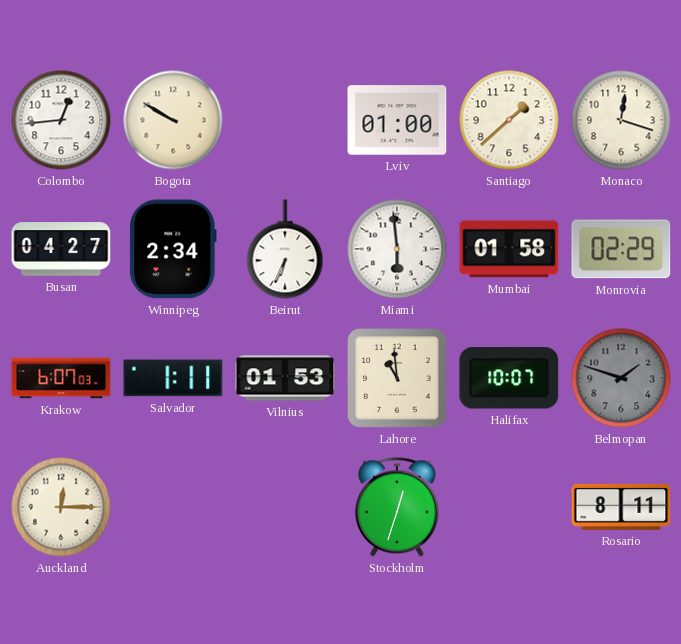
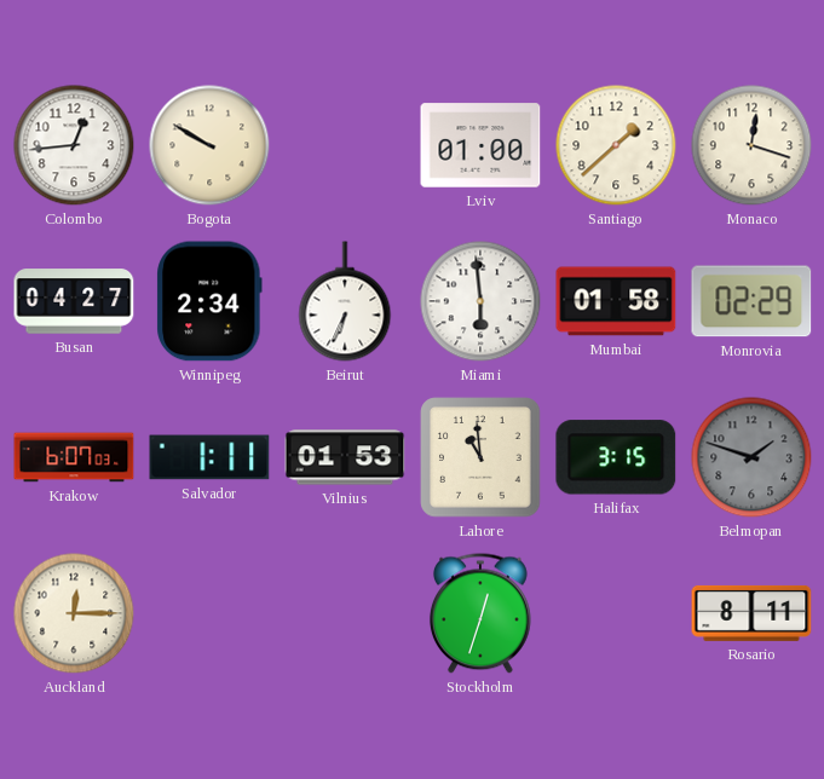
Halifax: 10:07 -> 3:15 (616, 457)
